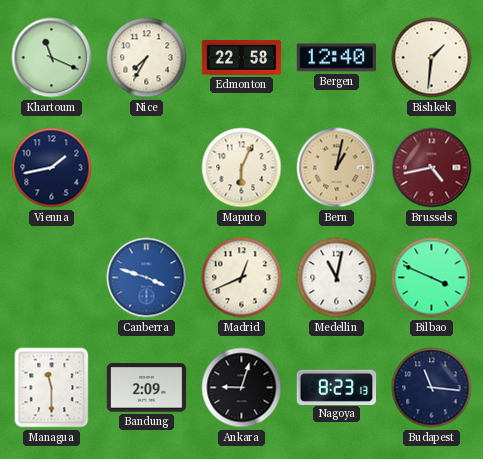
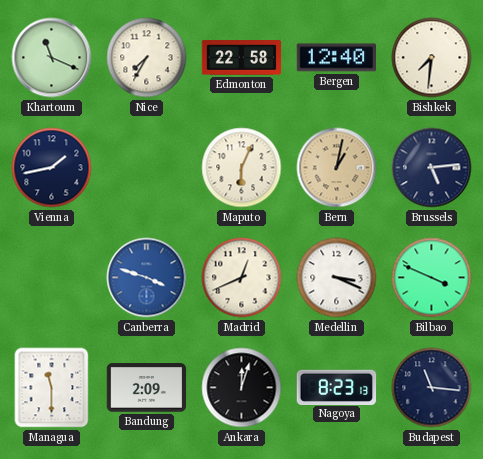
Bishkek: 1:31 -> 7:31 (432, 58)
Brussels: 4:43 -> 5:14 (432, 168)
Brussels dial: burgundy -> navy (432, 168)
Medellin: 11:02 -> 3:19 (337, 278)
Ankara: 9:03 -> 12:03 (242, 388)
